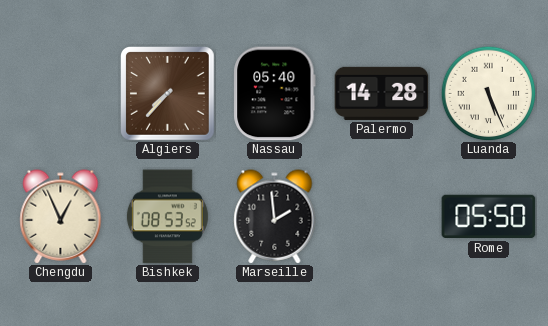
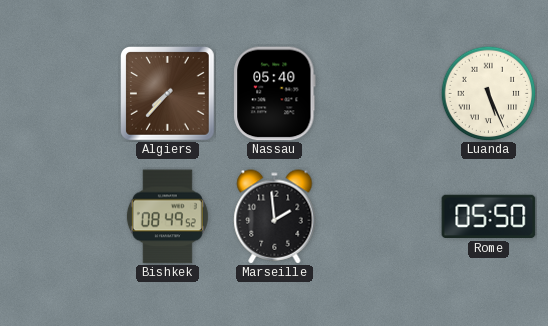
Palermo: 14:28 -> none (382, 93)
Chengdu: 12:56 -> none (61, 217)
Bishkek: 08:53 -> 08:49 (167, 217)
